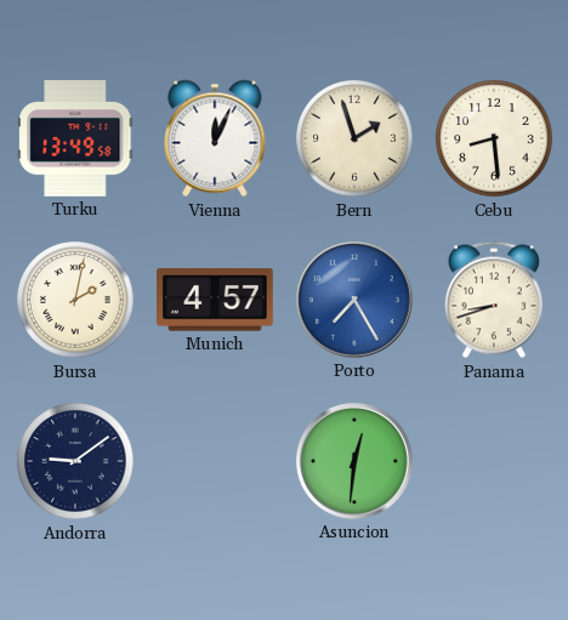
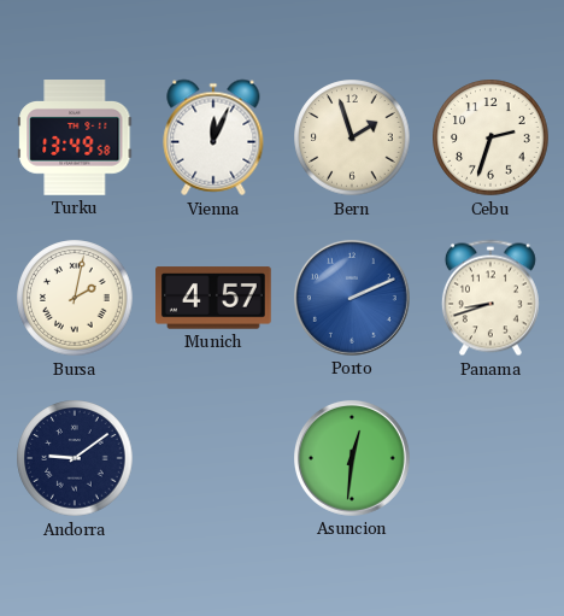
Cebu: 8:29 -> 2:33 (490, 137)
Porto: 7:25 -> 2:11 (352, 298)
